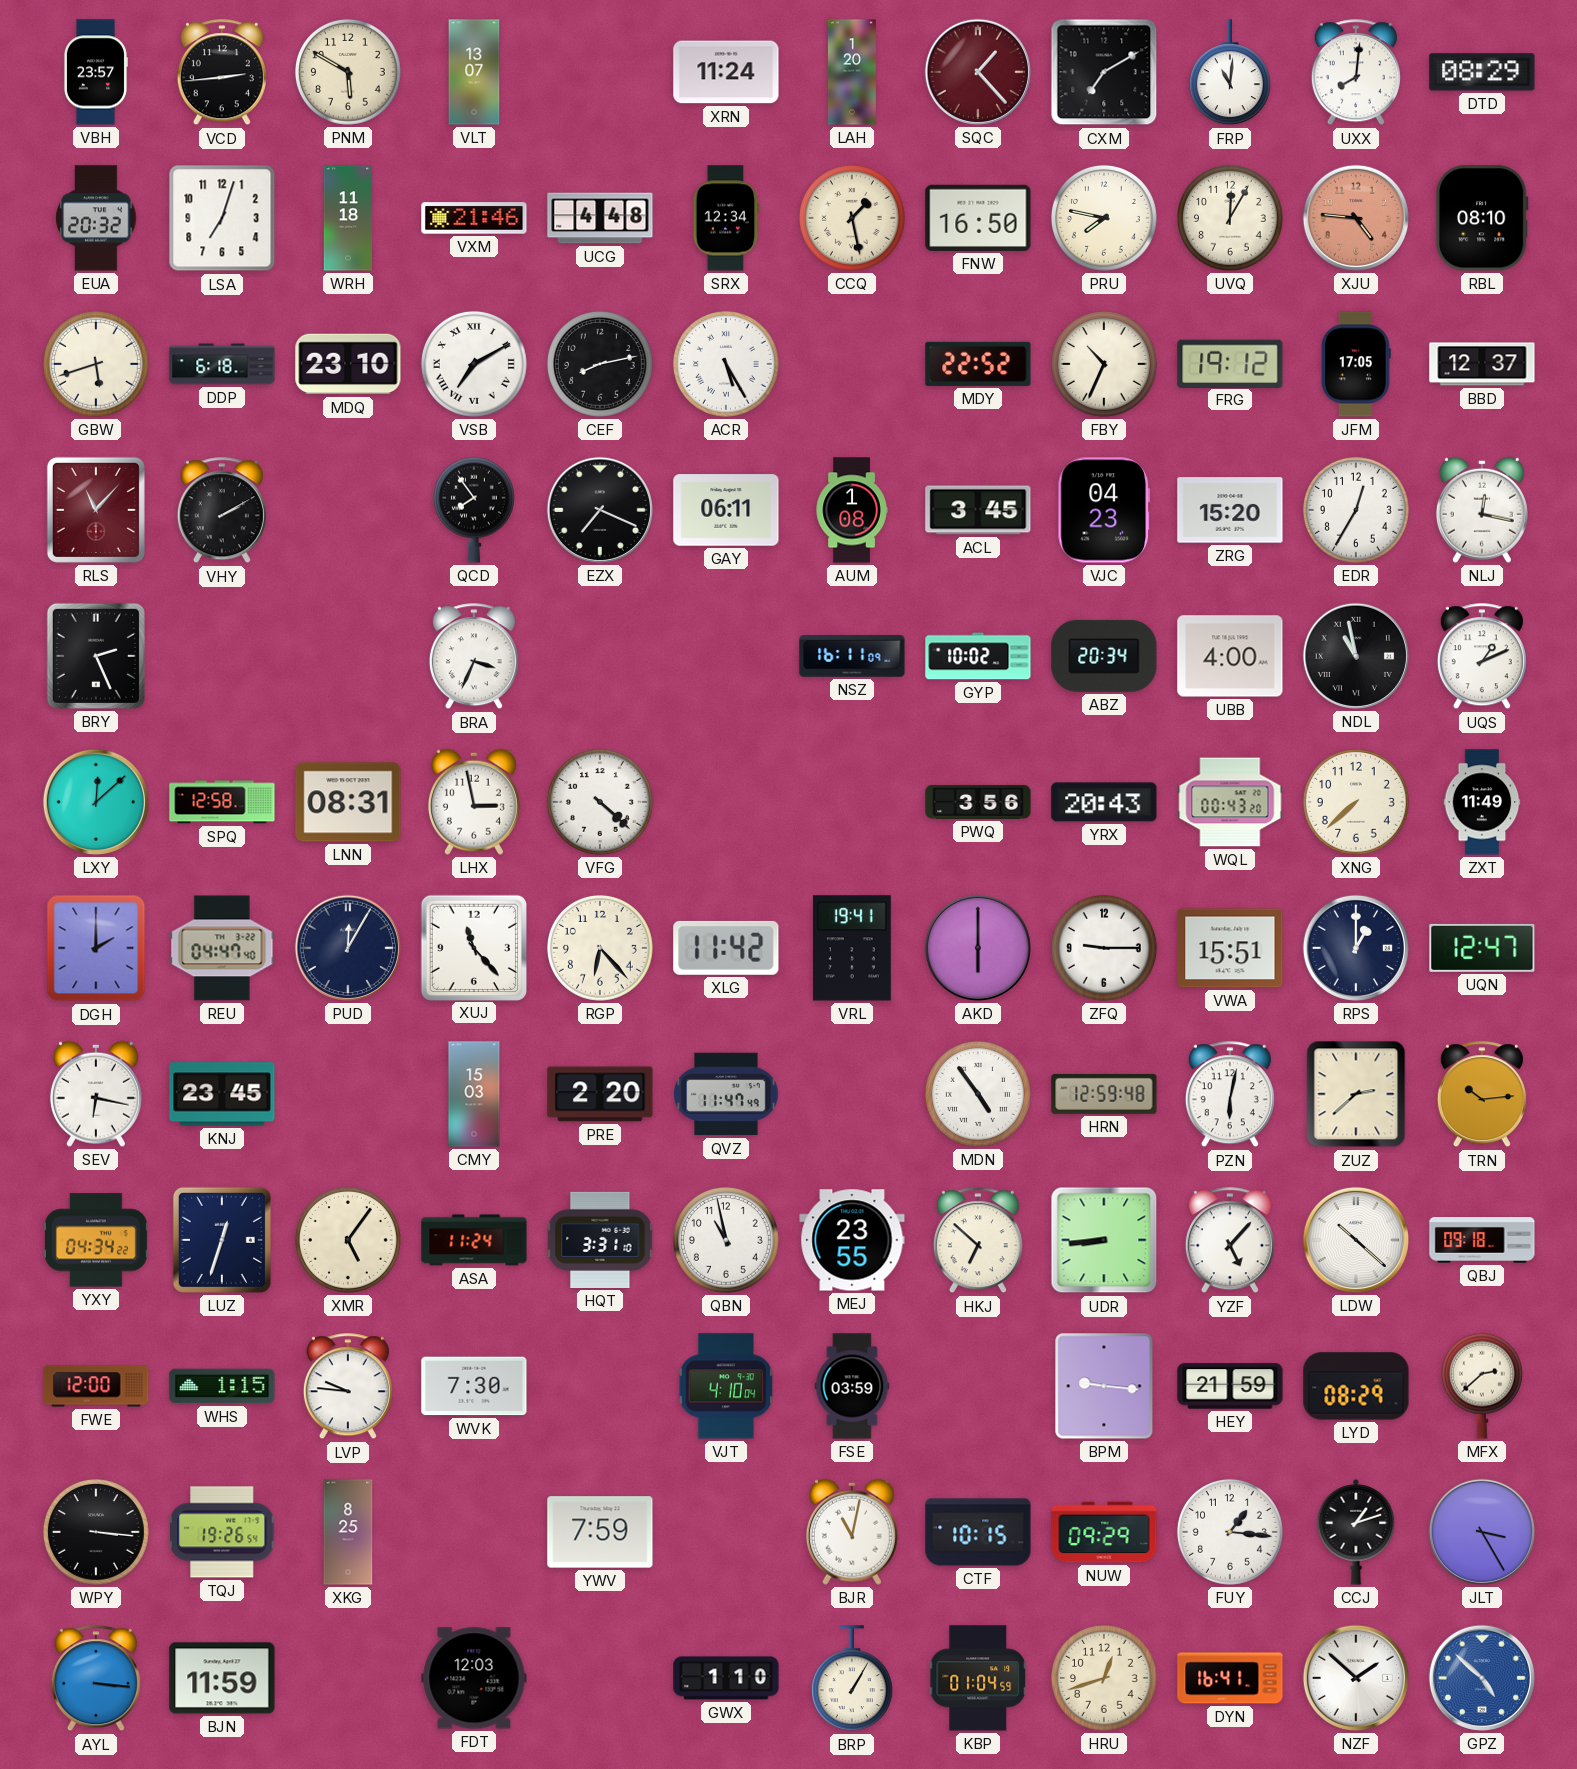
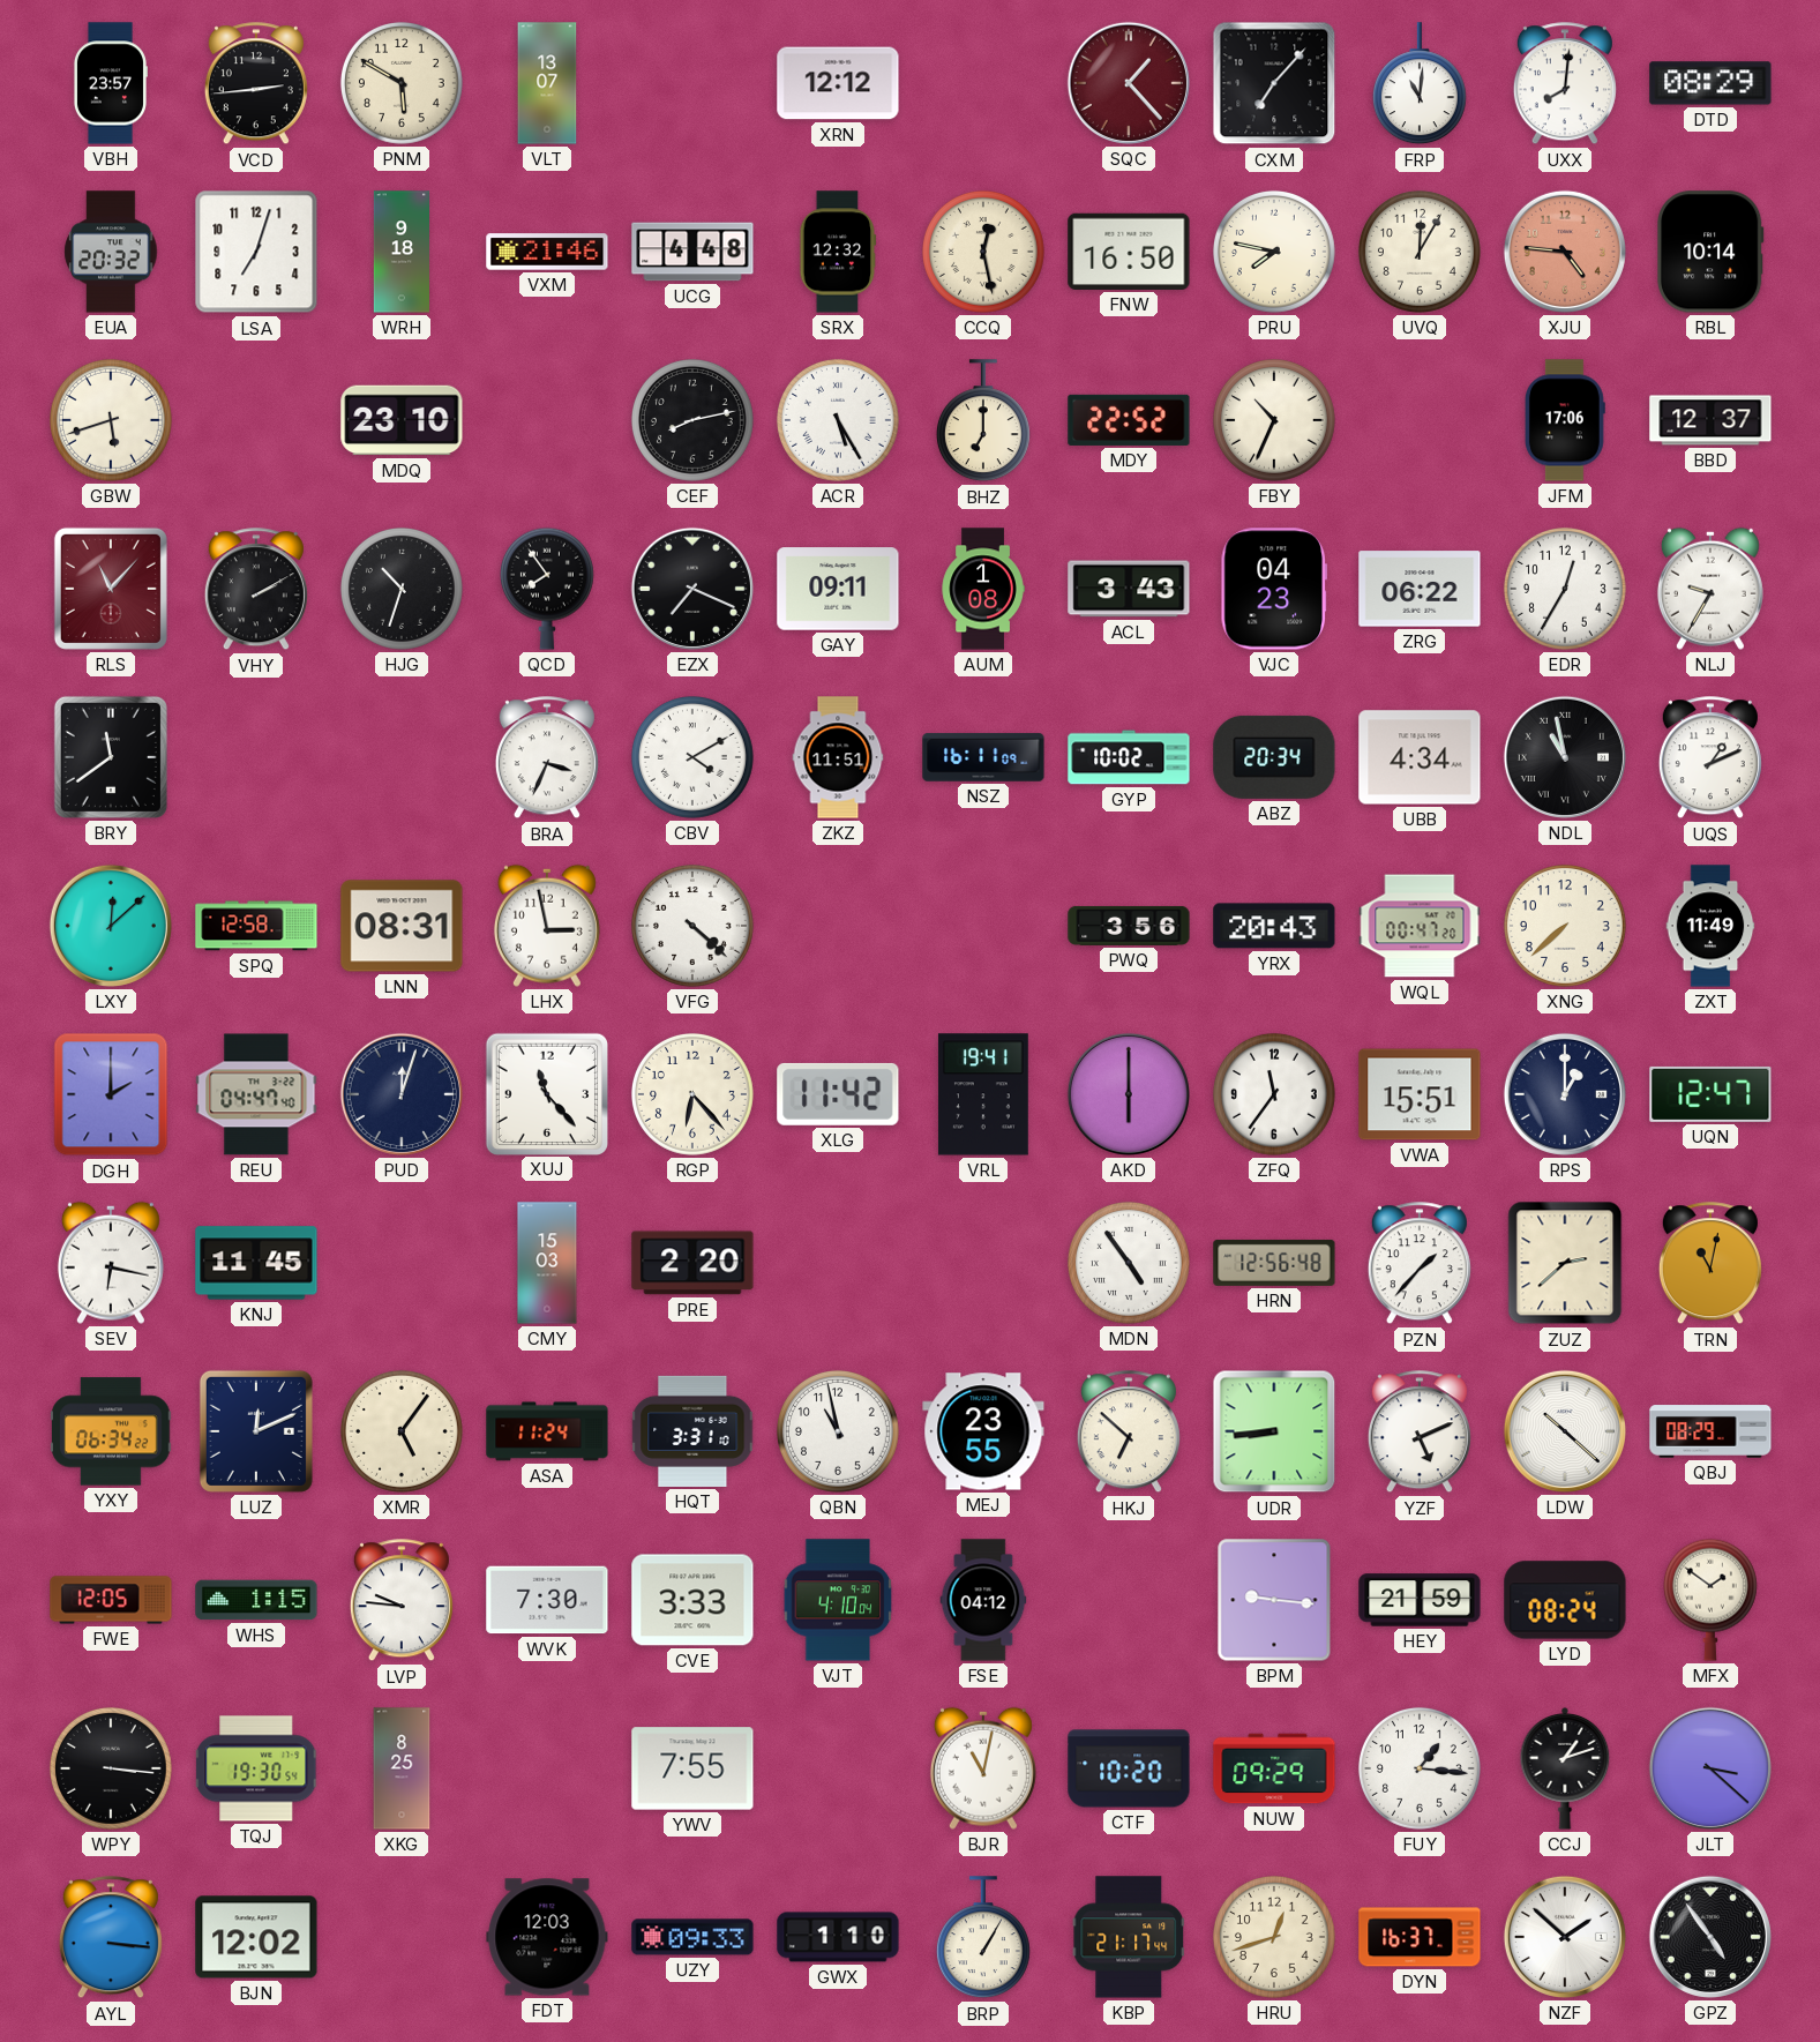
XRN: 11:24 -> 12:12 (838, 83)
LAH: 1:20 -> none (852, 72)
CXM: 7:10 -> 7:07 (1274, 83)
WRH: 11:18 -> 9:18 (400, 252)
SRX: 12:34 -> 12:32 (838, 252)
CCQ: 1:28 -> 12:28 (983, 252)
RBL: 08:10 -> 10:14 (1710, 252)
DDP: 6:18 -> none (222, 364)
VSB: 7:10 -> none (474, 364)
BHZ: none -> 7:00 (983, 421)
FRG: 19:12 -> none (1230, 363)
JFM: 17:05 -> 17:06 (1565, 420)
HJG: none -> 10:33 (402, 589)
GAY: 06:11 -> 09:11 (838, 589)
ACL: 3:45 -> 3:43 (1129, 589)
ZRG: 15:20 -> 06:22 (1420, 589)
NLJ: 12:17 -> 9:35 (1710, 589)
BRY: 2:26 -> 11:39 (111, 757)
CBV: none -> 4:10 (692, 757)
ZKZ: none -> 11:51 (838, 757)
UBB: 4:00 -> 4:34 (1420, 757)
WQL: 00:43 -> 00:47 (1420, 926)
PUD: 12:05 -> 12:03 (402, 1094)
ZFQ: 9:15 -> 11:36 (1274, 1094)
KNJ: 23:45 -> 11:45 (256, 1263)
QVZ: 11:47 -> none (726, 1094)
HRN: 12:59 -> 12:56 (1274, 1263)
PZN: 6:02 -> 1:37 (1420, 1264)
TRN: 10:14 -> 11:02 (1710, 1264)
YXY: 04:34 -> 06:34 (111, 1431)
LUZ: 12:33 -> 12:11 (256, 1431)
YZF: 5:07 -> 5:11 (1420, 1433)
QBJ: 09:18 -> 08:29 (1710, 1431)
FWE: 12:00 -> 12:05 (111, 1600)
CVE: none -> 3:33 (692, 1600)
FSE: 03:59 -> 04:12 (983, 1600)
LYD: 08:29 -> 08:24 (1565, 1600)
MFX: 2:38 -> 1:51 (1710, 1600)
TQJ: 19:26 -> 19:30 (257, 1768)
YWV: 7:59 -> 7:55 (692, 1768)
CTF: 10:15 -> 10:20 (1129, 1768)
JLT: 3:25 -> 3:22 (1710, 1768)
BJN: 11:59 -> 12:02 (256, 1937)
UZY: none -> 09:33 (692, 1937)
KBP: 01:04 -> 21:17 (1129, 1937)
DYN: 16:41 -> 16:37 (1420, 1937)
GPZ: 4:52 -> 4:54 (1710, 1937)
GPZ dial: blue -> black (1710, 1937)
